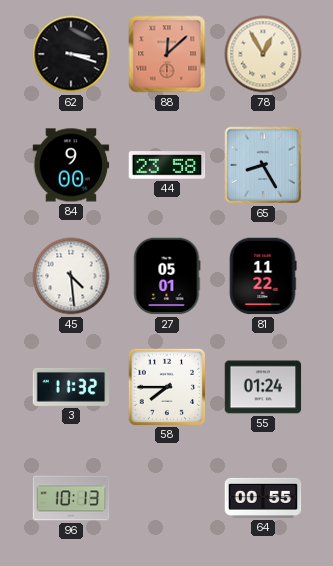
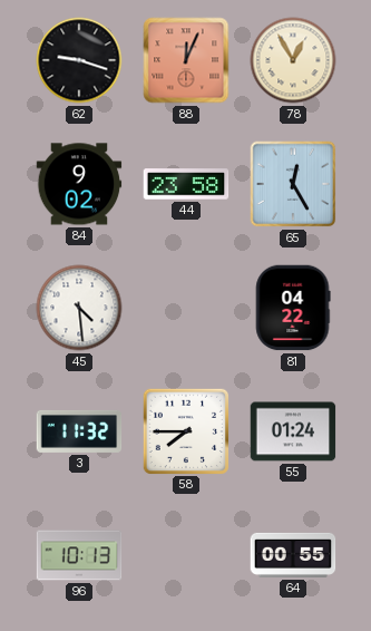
62: 3:18 -> 9:18 (79, 60)
88: 12:08 -> 12:04 (186, 60)
84: 9:00 -> 9:02 (79, 184)
65: 8:25 -> 12:25 (293, 184)
27: 05:01 -> none (167, 276)
81: 11:22 -> 04:22 (293, 308)
